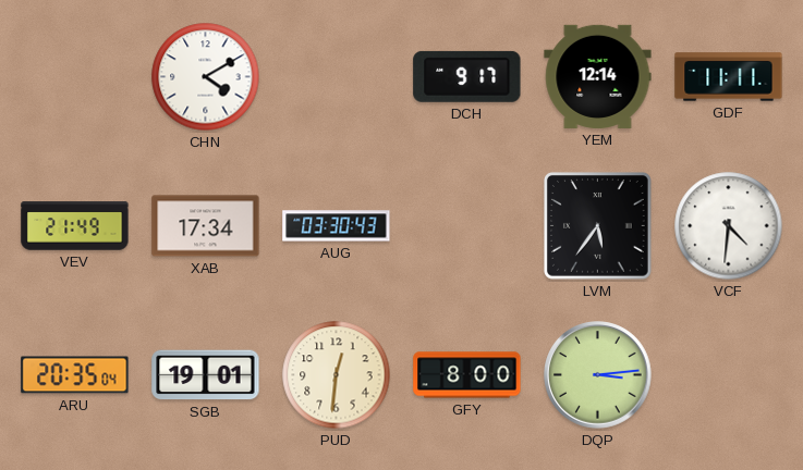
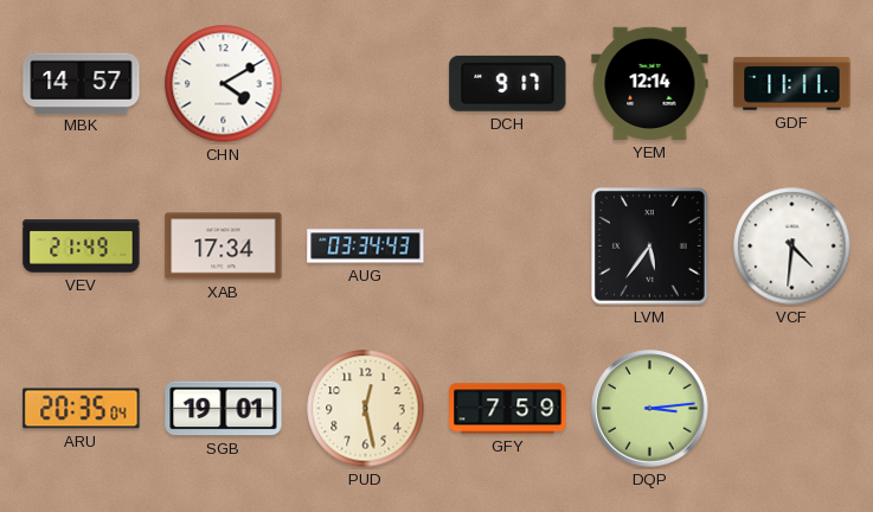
MBK: none -> 14:57 (82, 83)
AUG: 03:30 -> 03:34 (366, 247)
PUD: 12:31 -> 12:28 (366, 409)
GFY: 8:00 -> 7:59 (508, 409)
